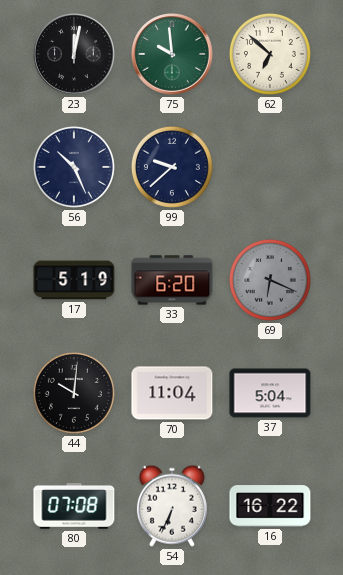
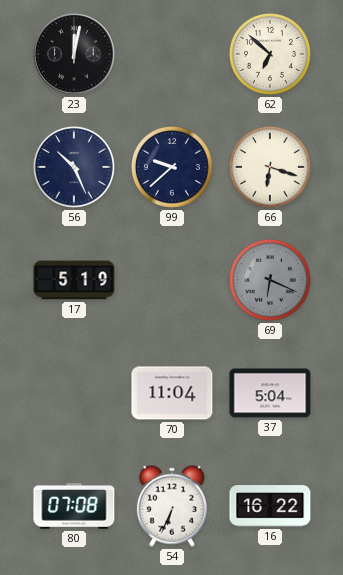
75: 9:59 -> none (173, 55)
66: none -> 6:18 (270, 167)
33: 6:20 -> none (172, 280)
44: 10:01 -> none (74, 393)
